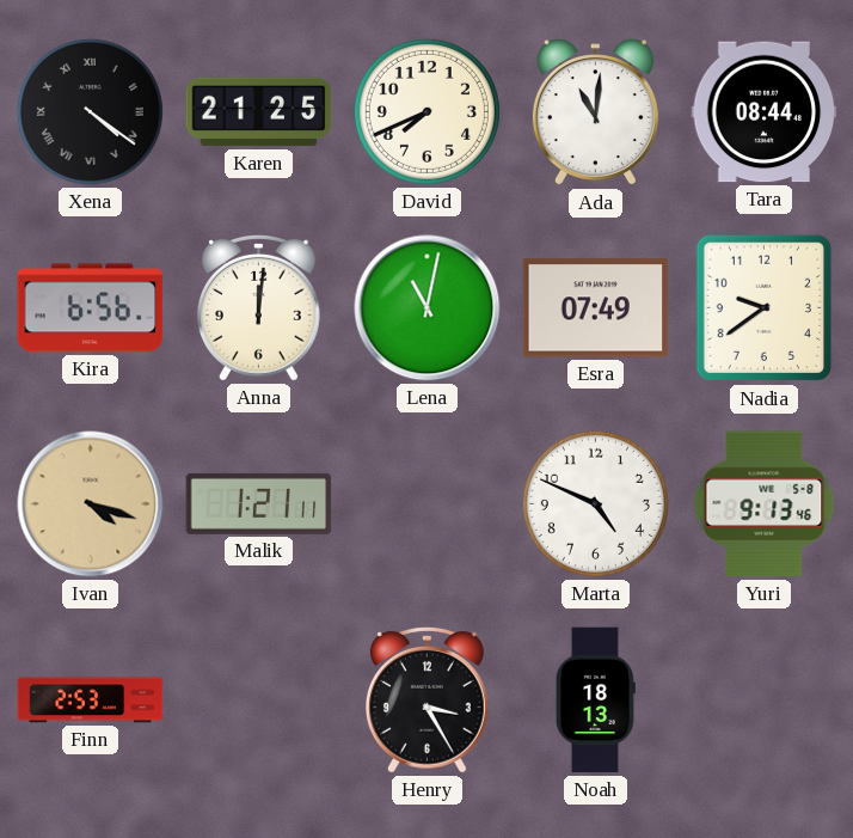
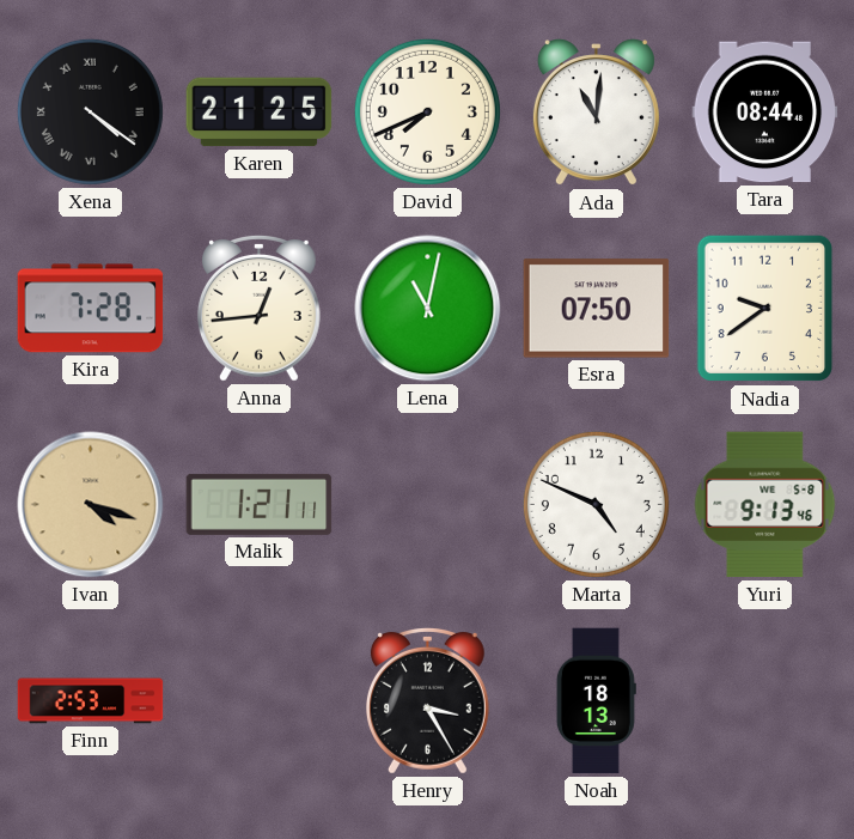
Kira: 6:56 -> 7:28 (91, 309)
Anna: 12:01 -> 12:44 (258, 308)
Esra: 07:49 -> 07:50 (597, 309)
